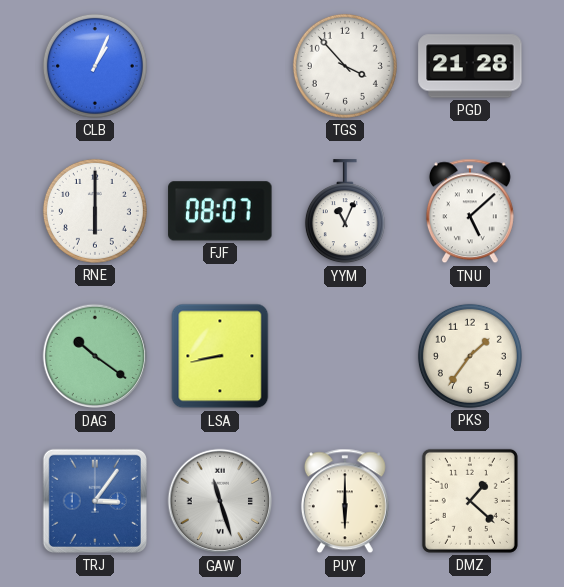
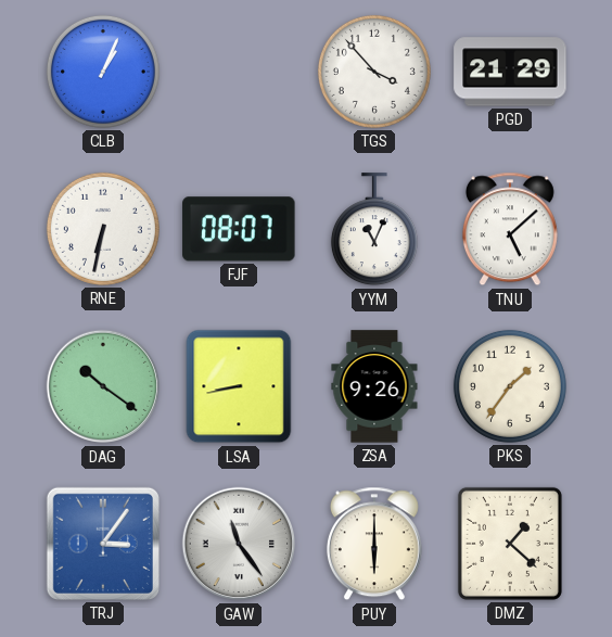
PGD: 21:28 -> 21:29 (510, 72)
RNE: 6:00 -> 6:32 (103, 229)
ZSA: none -> 9:26 (374, 386)
GAW: 11:27 -> 11:24 (239, 544)
